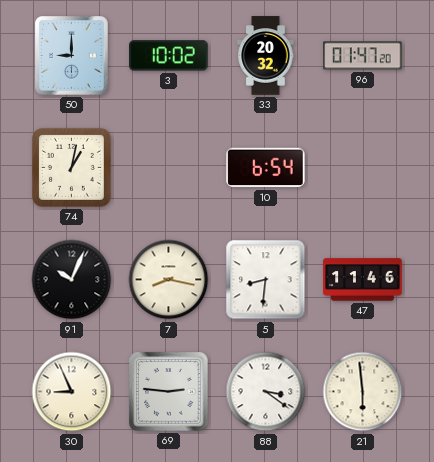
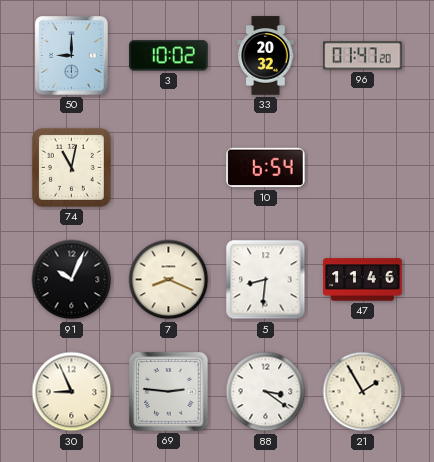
74: 1:02 -> 11:02 (71, 167)
7: 8:17 -> 8:19 (169, 280)
21: 5:59 -> 1:55 (363, 392)
